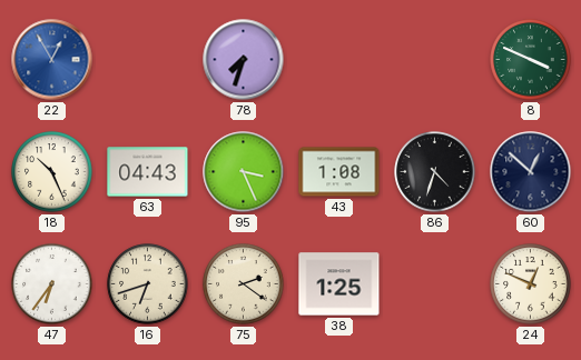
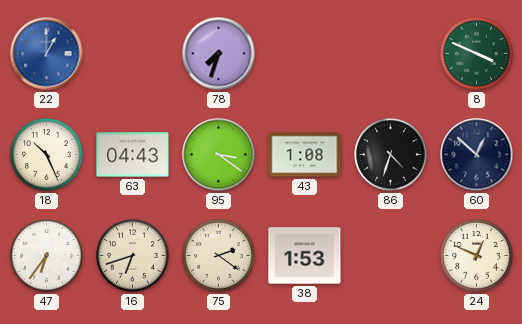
22: 12:55 -> 1:00 (47, 54)
95: 3:26 -> 3:21 (219, 155)
38: 1:25 -> 1:53 (305, 256)
